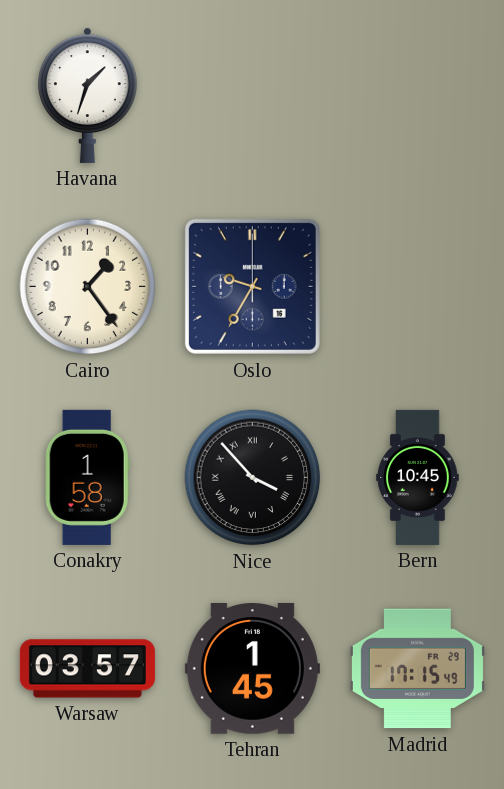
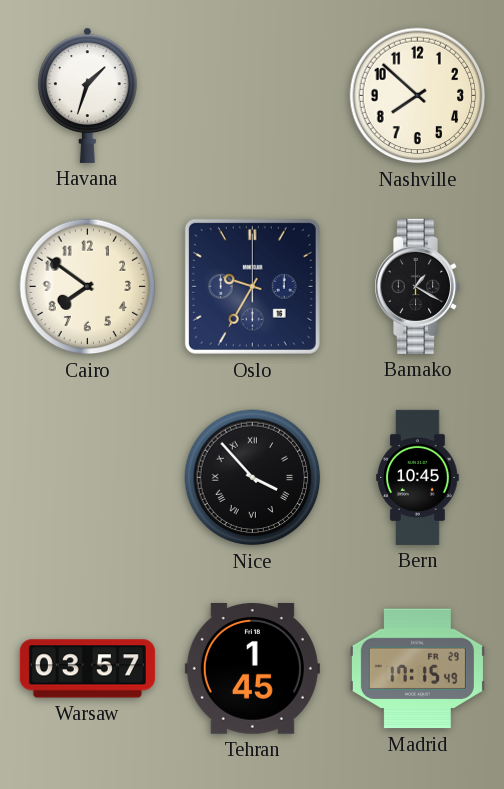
Nashville: none -> 7:52 (418, 96)
Cairo: 1:24 -> 7:51 (88, 287)
Bamako: none -> 1:20 (418, 286)
Conakry: 1:58 -> none (87, 477)
